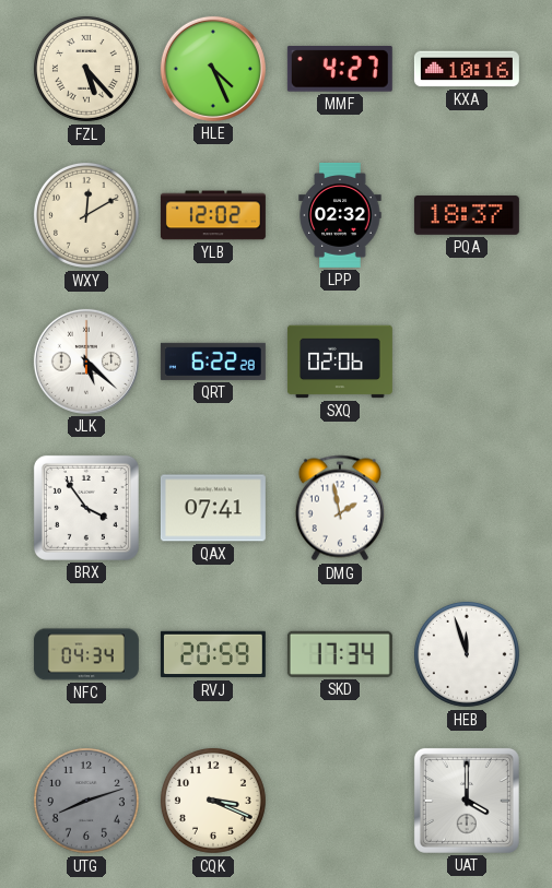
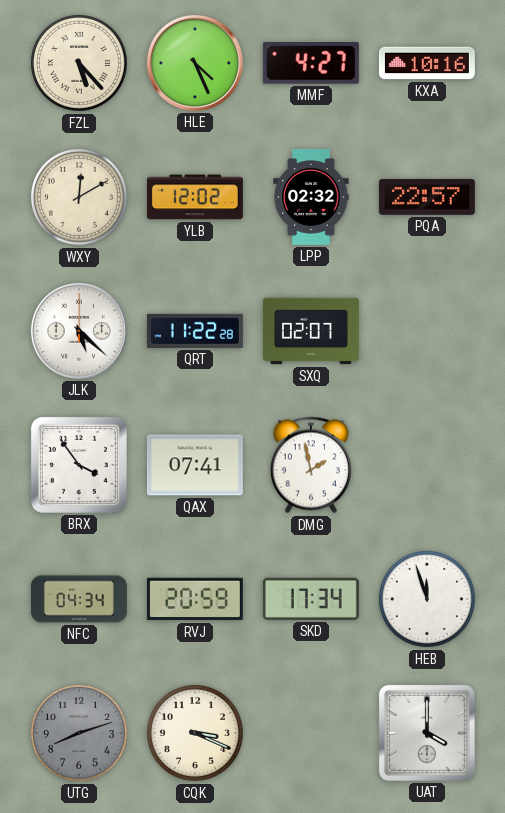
PQA: 18:37 -> 22:57 (427, 197)
QRT: 6:22 -> 11:22 (195, 331)
SXQ: 02:06 -> 02:07 (311, 331)
